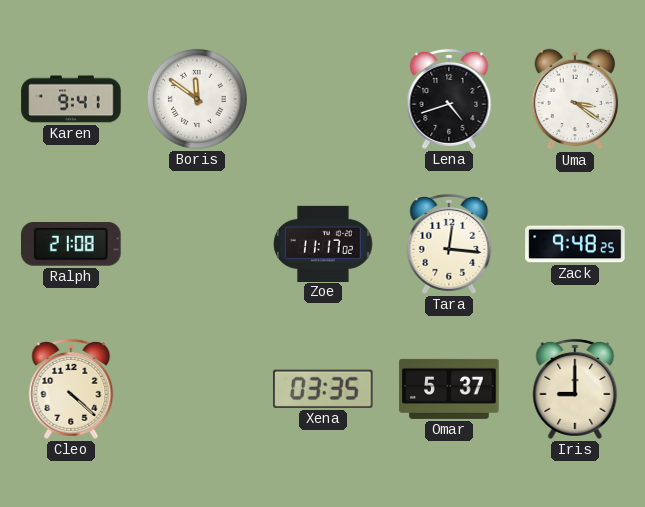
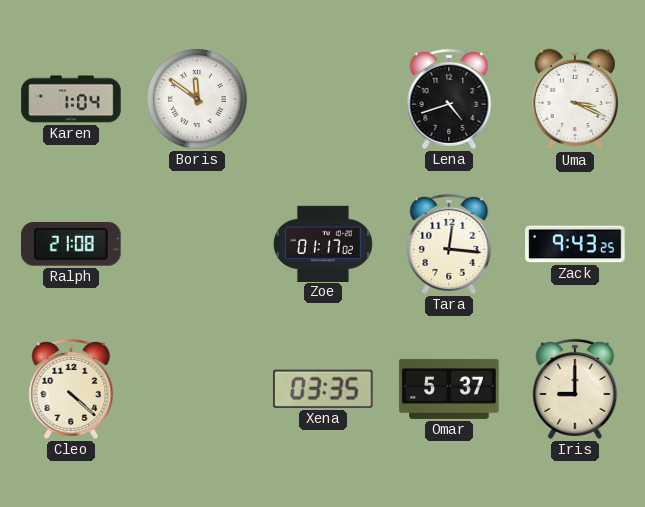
Karen: 9:41 -> 1:04 (71, 99)
Uma: 3:21 -> 3:19 (575, 99)
Zoe: 11:17 -> 01:17 (323, 243)
Zack: 9:48 -> 9:43 (575, 244)
